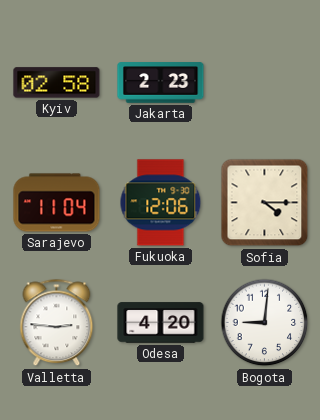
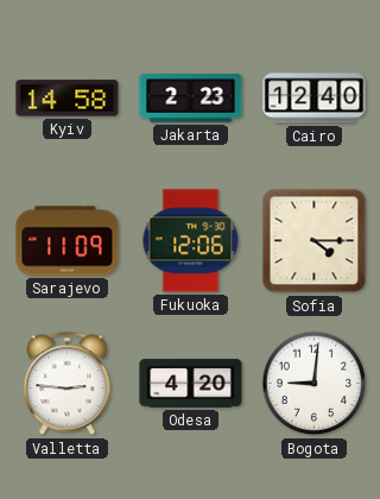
Kyiv: 02:58 -> 14:58 (68, 99)
Cairo: none -> 12:40 (315, 99)
Sarajevo: 11:04 -> 11:09 (68, 241)
